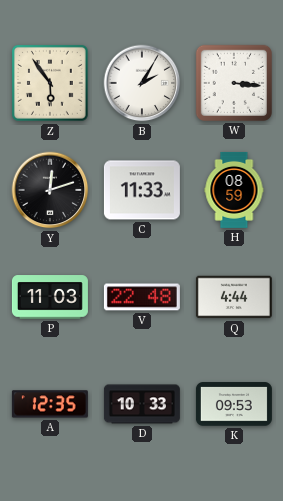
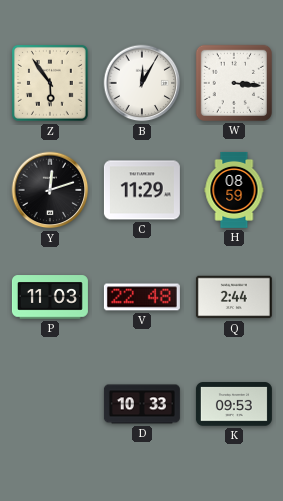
B: 2:05 -> 12:05 (142, 83)
C: 11:33 -> 11:29 (142, 190)
Q: 4:44 -> 2:44 (234, 297)
A: 12:35 -> none (50, 404)
